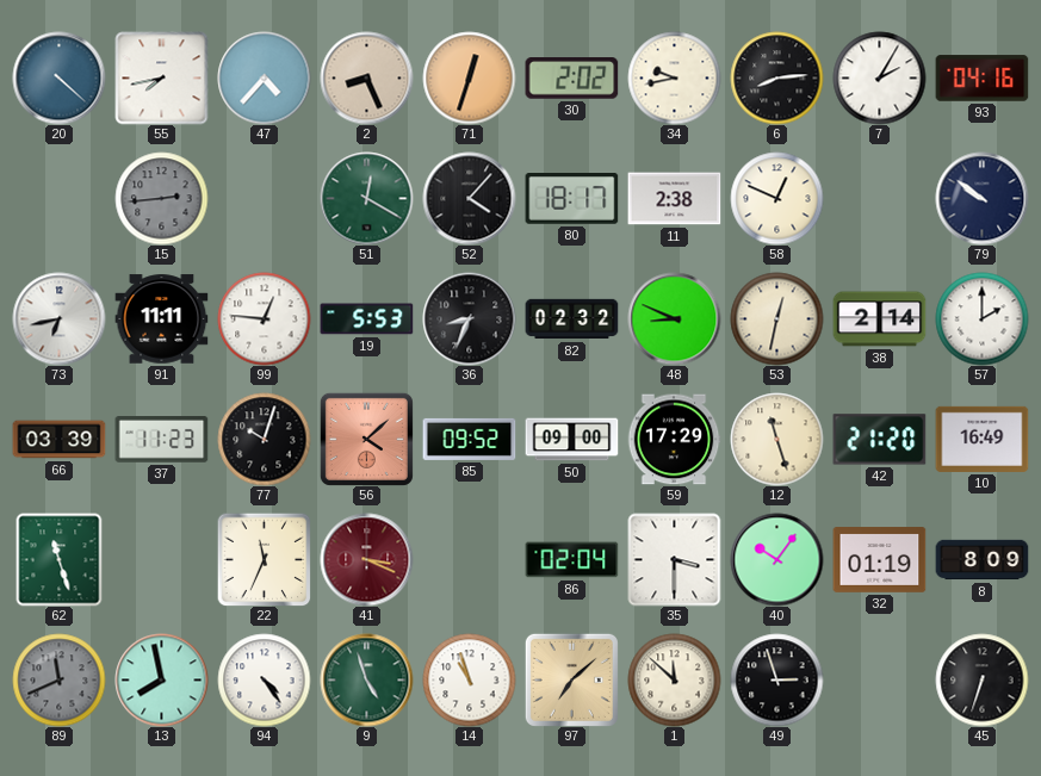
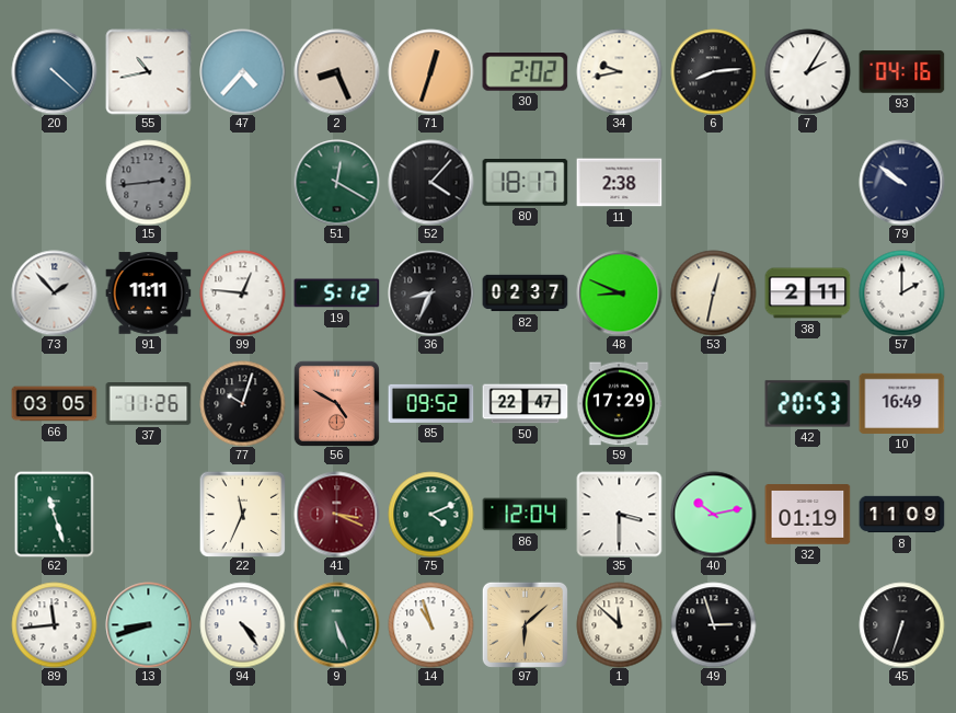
55: 7:43 -> 10:43 (148, 71)
58: 12:49 -> none (776, 198)
73: 6:43 -> 1:53 (54, 292)
19: 5:53 -> 5:12 (336, 294)
82: 02:32 -> 02:37 (525, 294)
38: 2:14 -> 2:11 (807, 294)
66: 03:39 -> 03:05 (54, 404)
37: 11:23 -> 11:26 (148, 404)
56: 4:08 -> 4:50 (336, 403)
50: 09:00 -> 22:47 (525, 404)
12: 11:27 -> none (776, 439)
42: 21:20 -> 20:53 (807, 404)
75: none -> 4:11 (430, 514)
86: 02:04 -> 12:04 (525, 515)
40: 10:06 -> 10:13 (713, 514)
8: 8:09 -> 11:09 (901, 515)
89: 11:41 -> 11:44 (54, 624)
89 dial: grey -> white (54, 624)
13: 7:58 -> 8:42 (148, 624)
9: 4:57 -> 5:26 (336, 624)
97: 7:08 -> 6:08 (525, 624)
